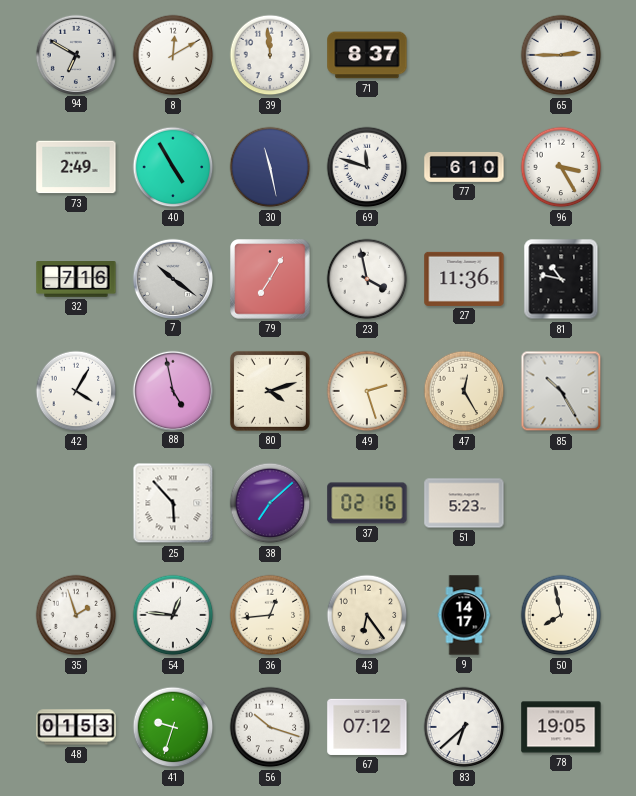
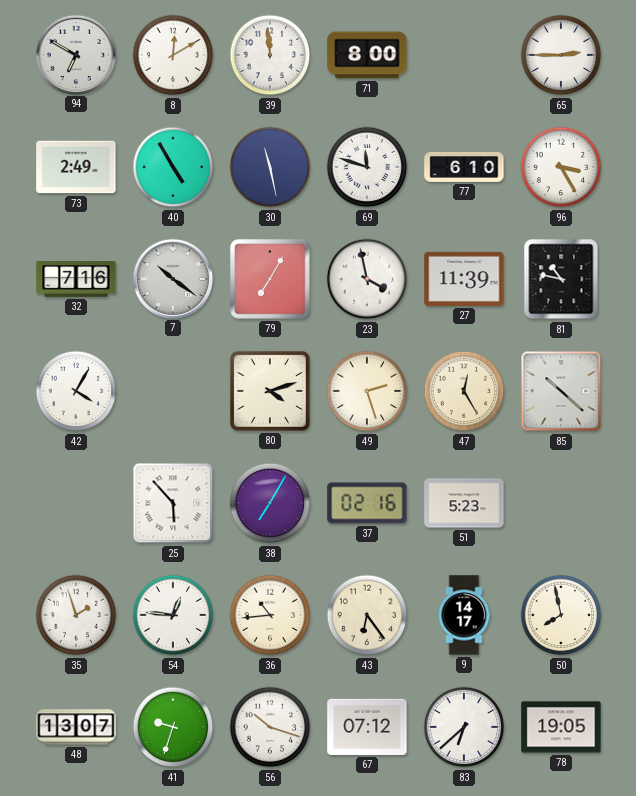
71: 8:37 -> 8:00 (367, 55)
27: 11:36 -> 11:39 (464, 279)
88: 4:58 -> none (172, 390)
85: 10:25 -> 10:22 (561, 391)
38: 7:08 -> 7:05 (270, 503)
36: 12:44 -> 10:44 (270, 615)
48: 01:53 -> 13:07 (76, 727)
